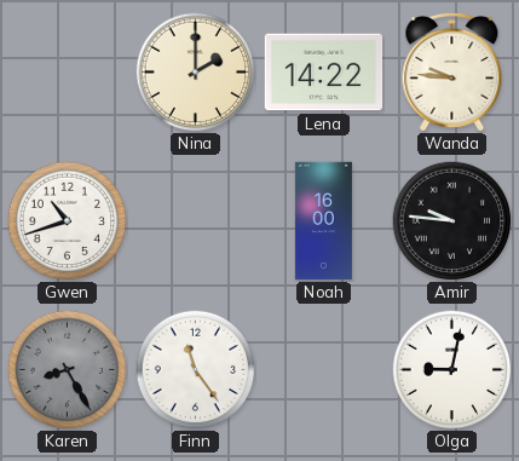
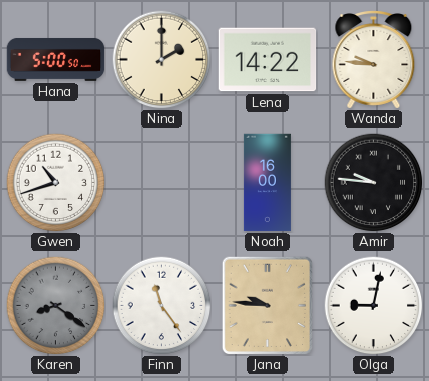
Hana: none -> 5:00 (56, 59)
Karen: 8:25 -> 8:21 (56, 306)
Jana: none -> 9:46 (267, 305)
